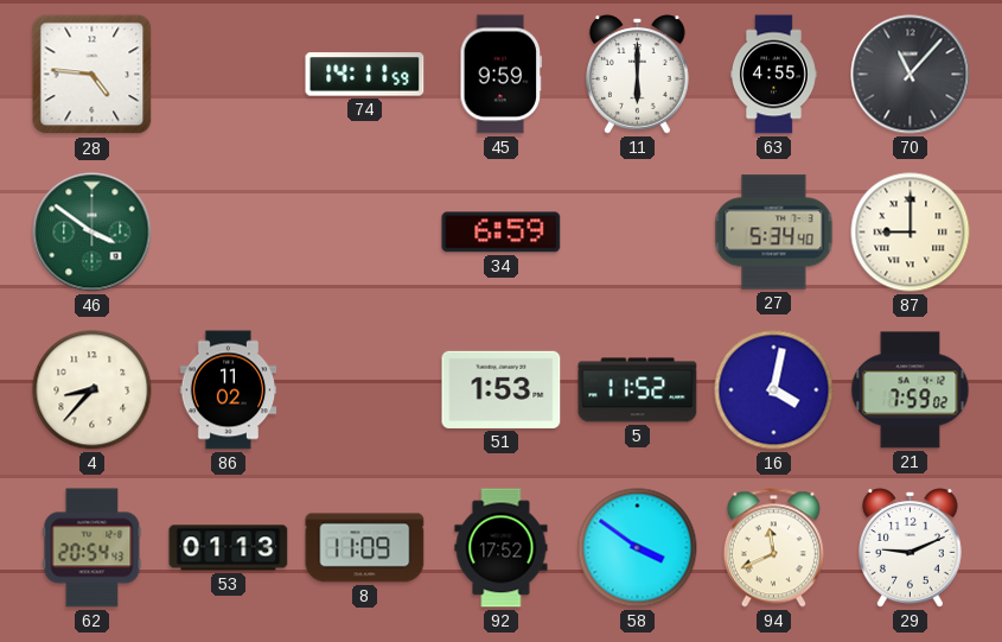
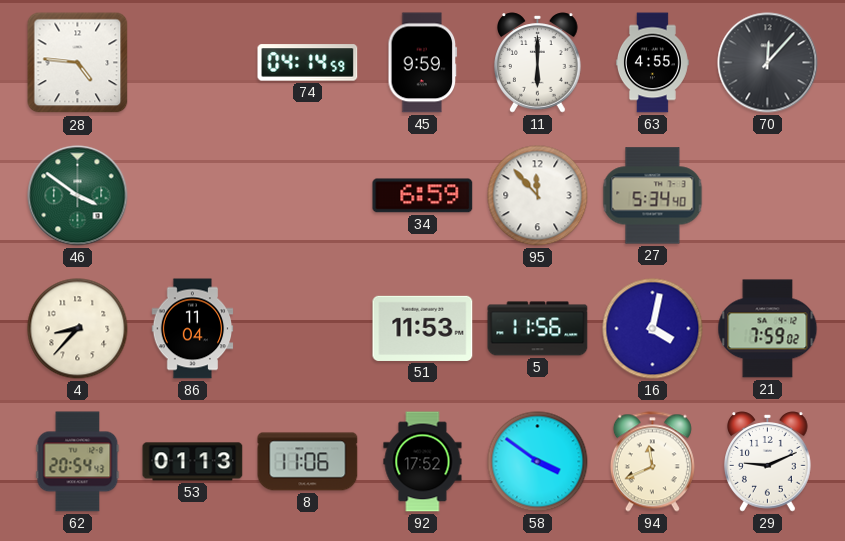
74: 14:11 -> 04:14 (308, 63)
70: 11:07 -> 12:07 (768, 63)
95: none -> 11:53 (538, 196)
87: 9:00 -> none (911, 233)
86: 11:02 -> 11:04 (193, 329)
51: 1:53 -> 11:53 (423, 328)
5: 11:52 -> 11:56 (538, 329)
8: 11:09 -> 11:06 (308, 462)
